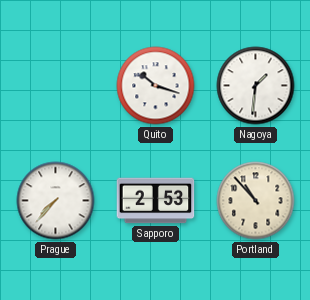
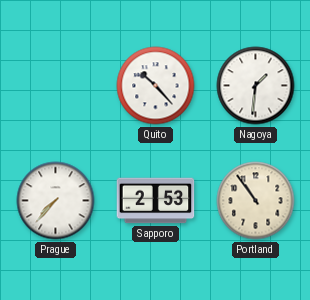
Quito: 10:18 -> 10:23 (156, 86)
Portland: 10:53 -> 10:54 (256, 201)
